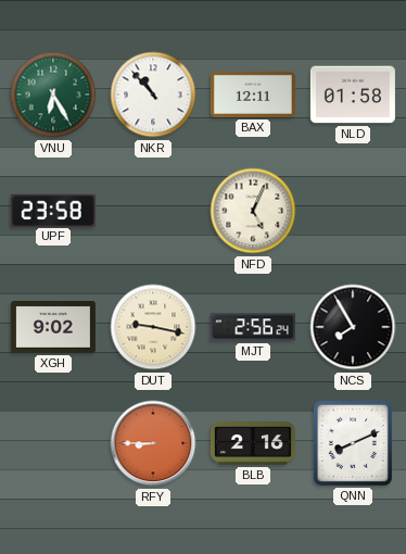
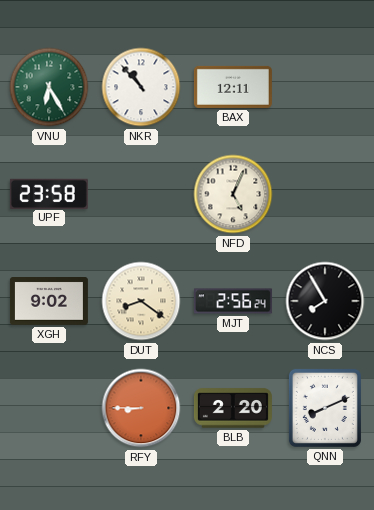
NLD: 01:58 -> none (353, 95)
DUT: 9:17 -> 8:21 (141, 301)
BLB: 2:16 -> 2:20 (233, 408)
